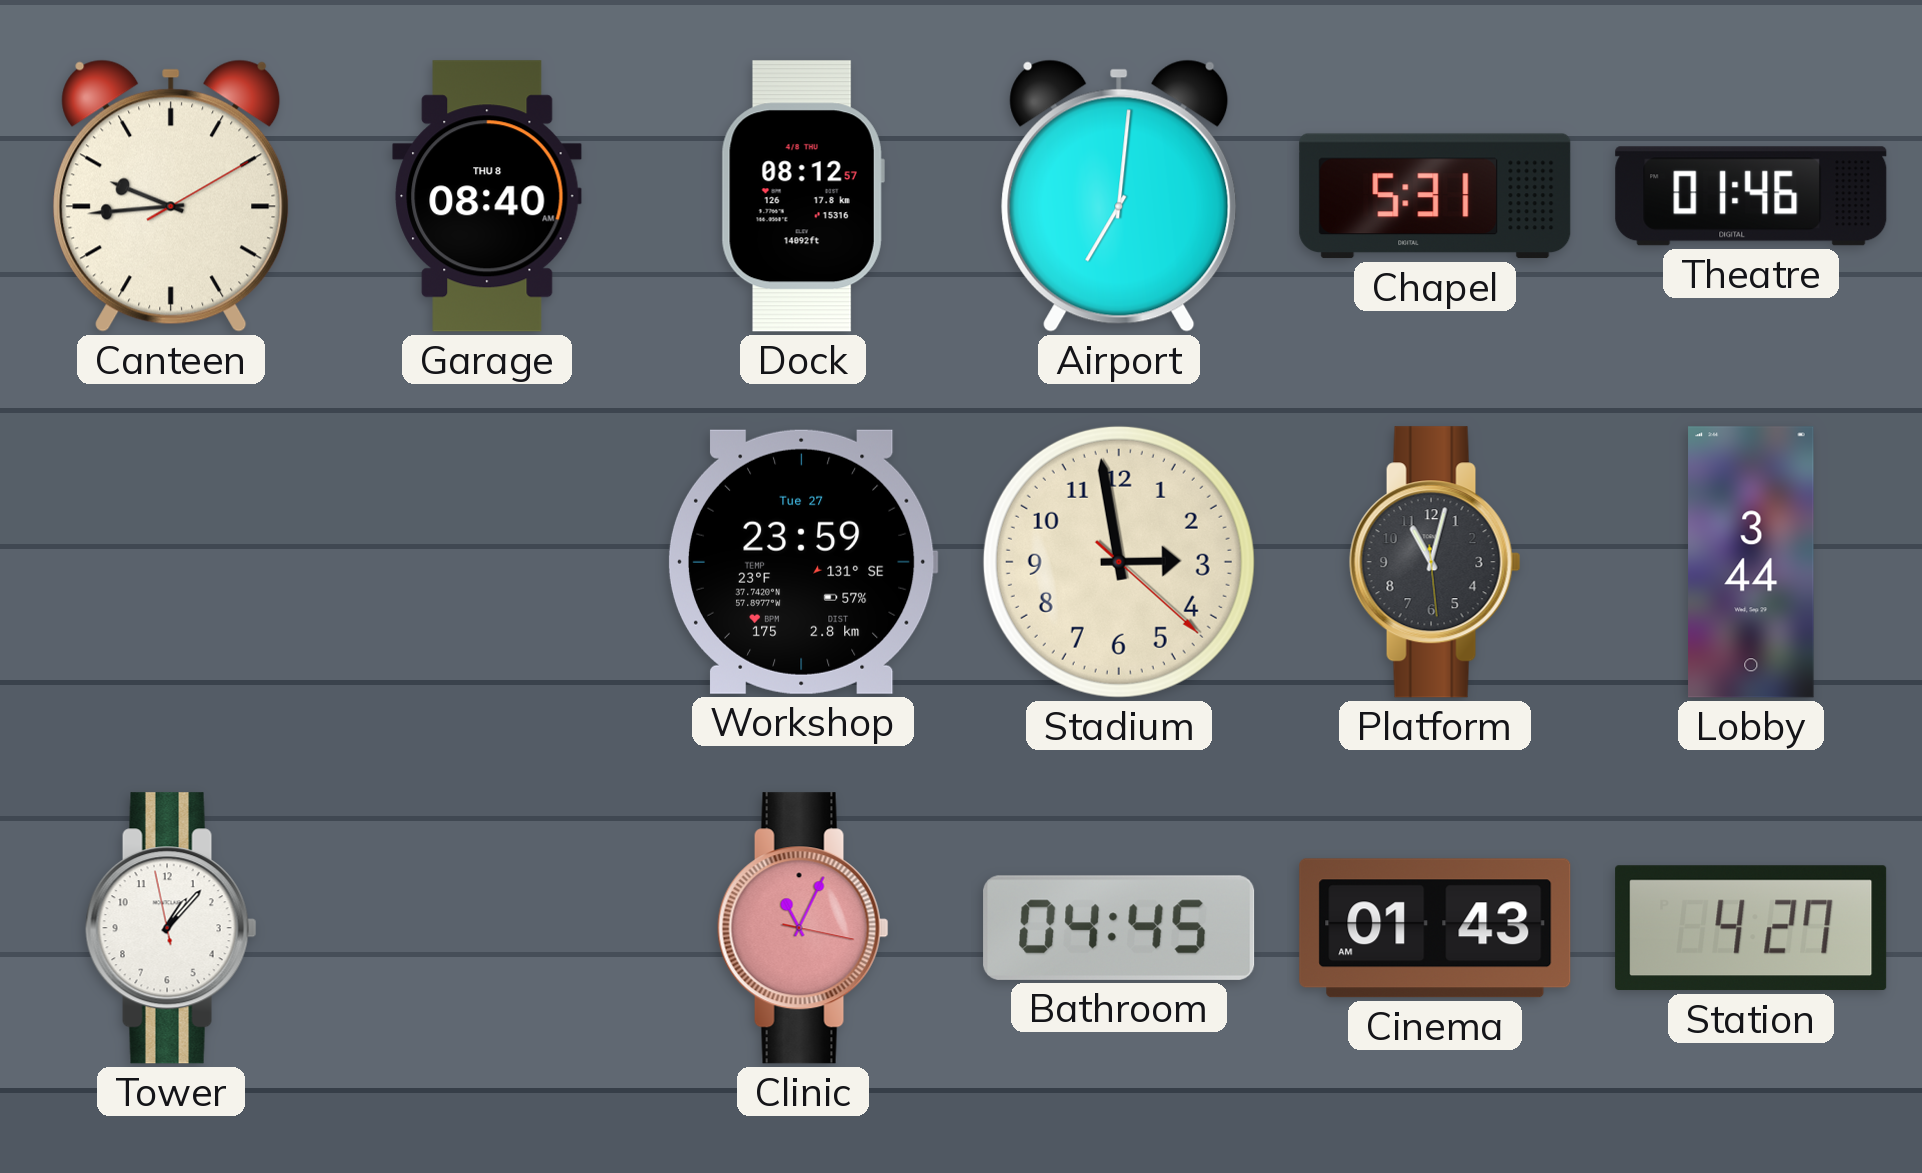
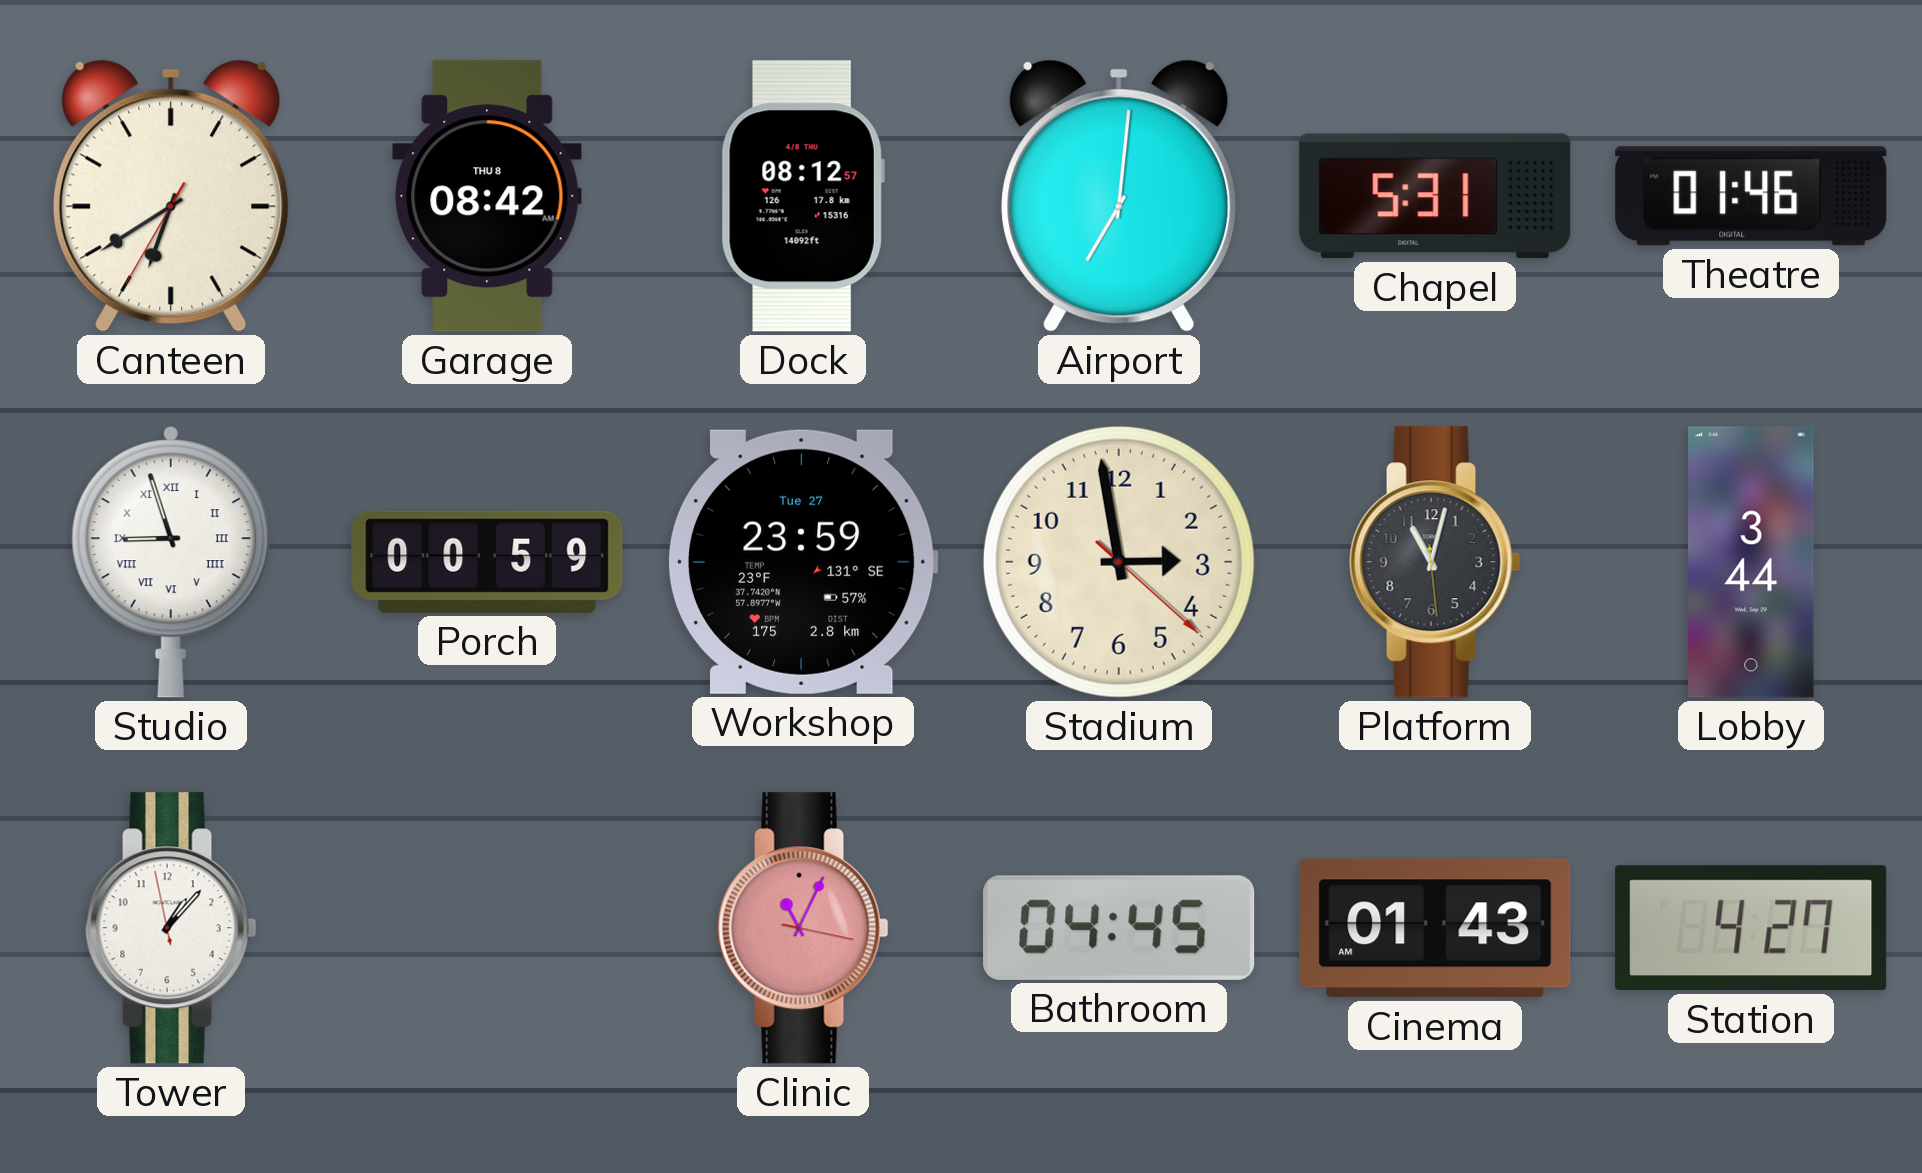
Canteen: 9:44 -> 6:39 (171, 196)
Garage: 08:40 -> 08:42 (487, 196)
Studio: none -> 8:57 (171, 562)
Porch: none -> 00:59 (487, 562)
